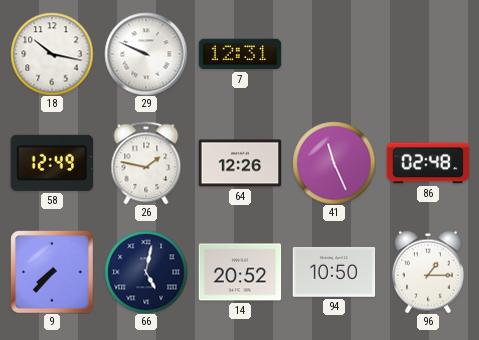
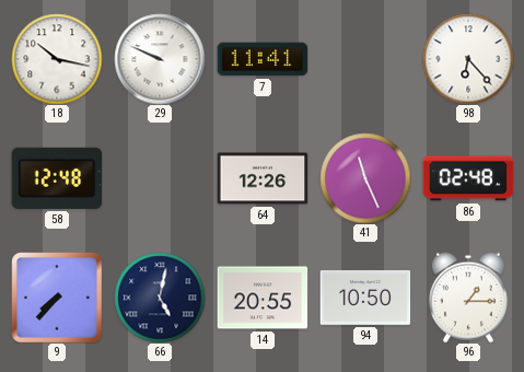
7: 12:31 -> 11:41 (263, 59)
98: none -> 6:23 (468, 59)
58: 12:49 -> 12:48 (57, 178)
26: 1:47 -> none (146, 163)
14: 20:52 -> 20:55 (263, 298)
